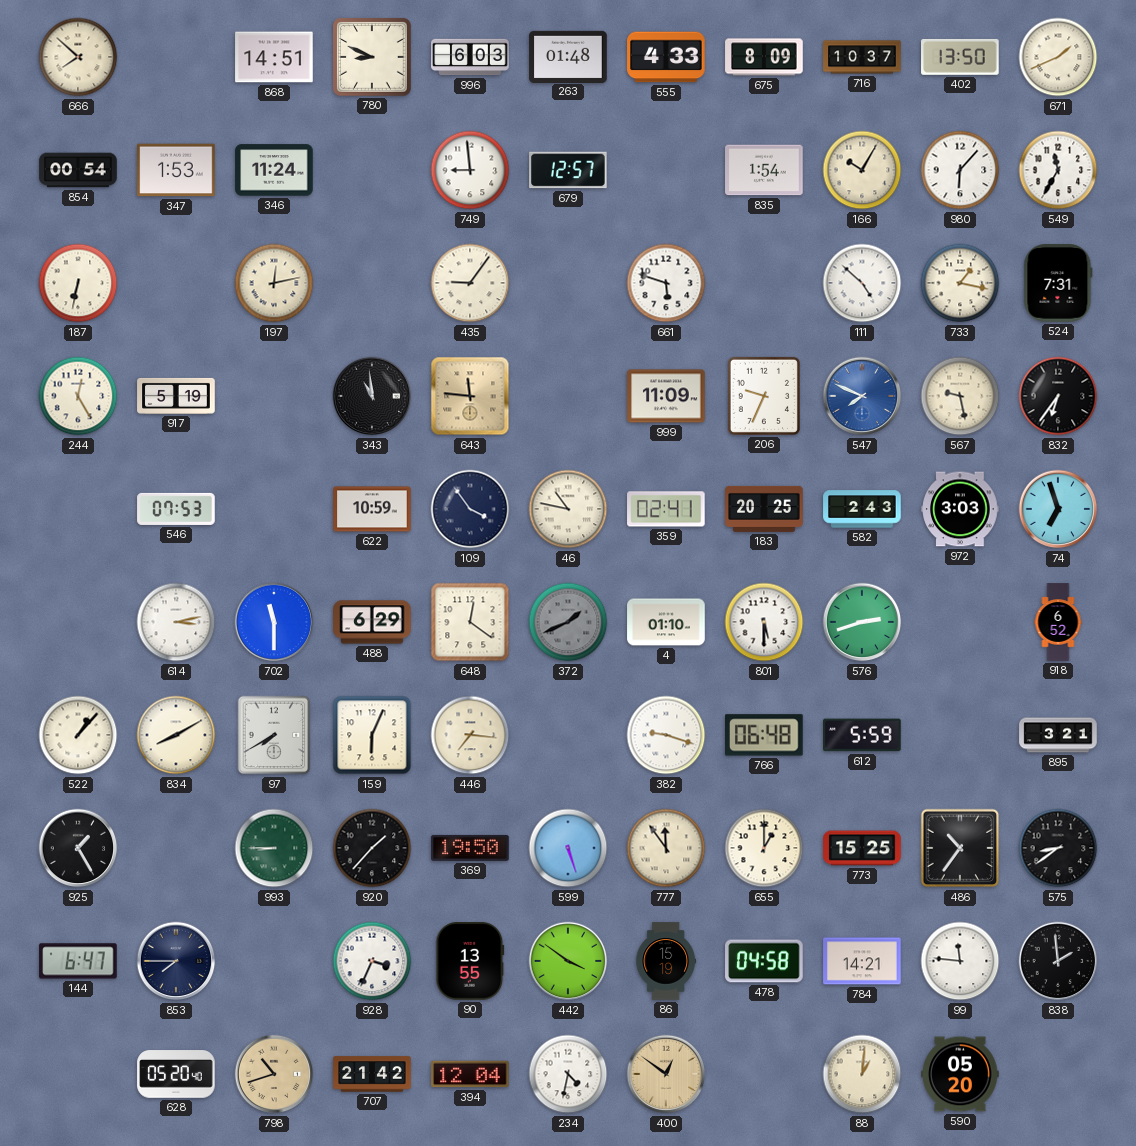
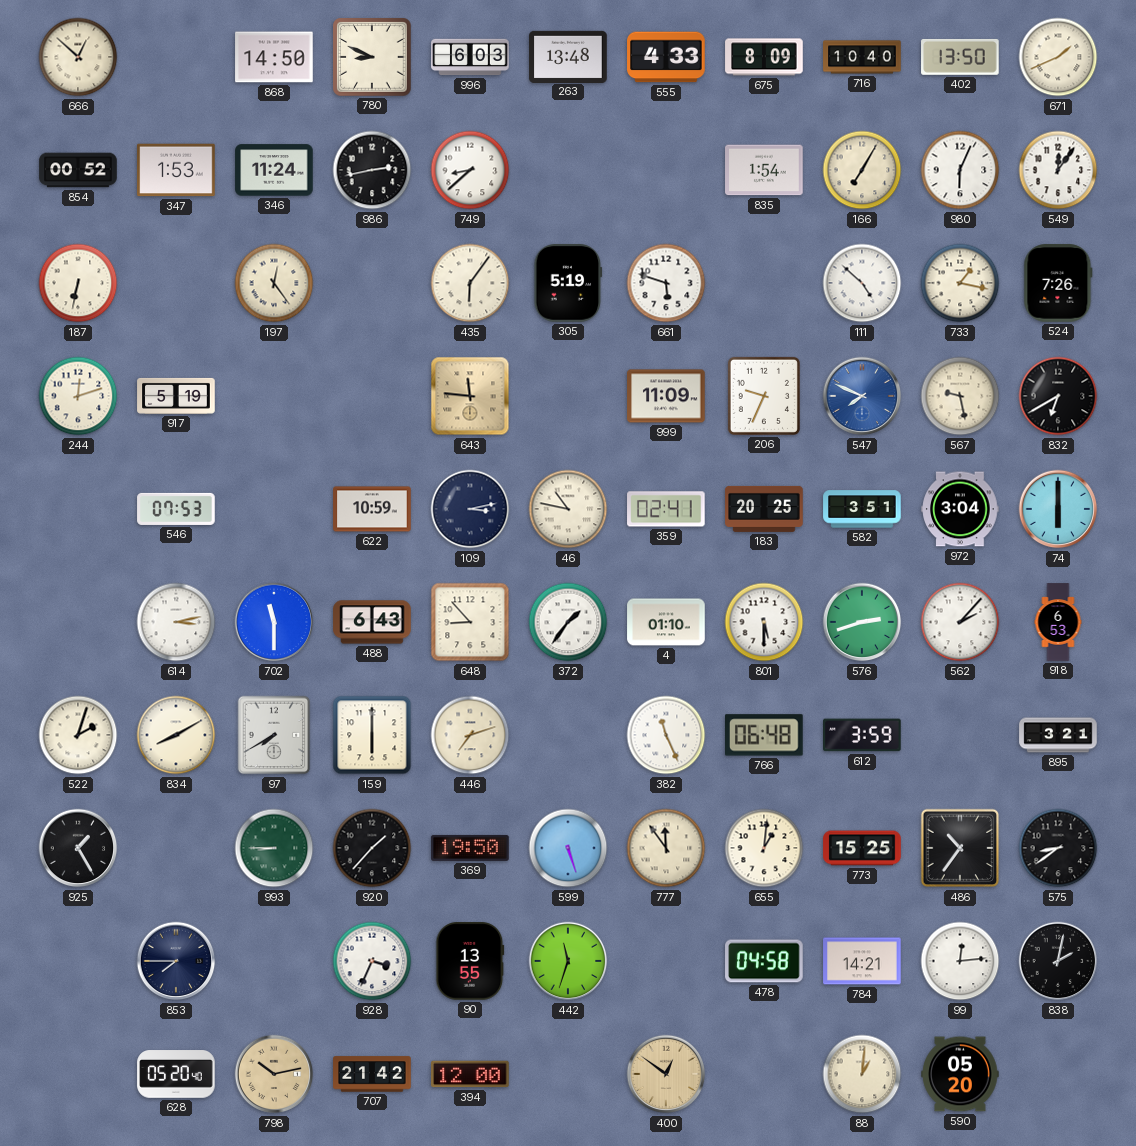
666: 7:52 -> 12:52 (78, 57)
868: 14:51 -> 14:50 (274, 57)
263: 01:48 -> 13:48 (568, 56)
716: 10:37 -> 10:40 (862, 57)
854: 00:54 -> 00:52 (78, 170)
986: none -> 2:43 (372, 170)
749: 8:59 -> 8:38 (470, 170)
679: 12:57 -> none (568, 170)
166: 10:05 -> 7:05 (862, 170)
980: 6:07 -> 6:04 (960, 170)
549: 11:35 -> 12:06 (1058, 170)
197: 12:13 -> 12:24 (274, 283)
435: 9:06 -> 6:06 (470, 283)
305: none -> 5:19 (568, 283)
524: 7:31 -> 7:26 (1058, 283)
244: 12:25 -> 12:12 (78, 396)
343: 10:59 -> none (372, 396)
832: 6:36 -> 6:40 (1058, 396)
109: 3:54 -> 3:13 (470, 509)
582: 2:43 -> 3:51 (862, 509)
972: 3:03 -> 3:04 (960, 509)
74: 6:57 -> 6:00 (1058, 509)
488: 6:29 -> 6:43 (372, 622)
648: 12:21 -> 8:53 (470, 622)
372: 1:41 -> 1:36 (568, 622)
372 dial: grey -> white (568, 622)
562: none -> 2:07 (960, 622)
918: 6:52 -> 6:53 (1058, 622)
522: 1:07 -> 2:03 (78, 735)
159: 6:04 -> 6:00 (372, 735)
446: 7:16 -> 7:12 (470, 735)
382: 9:18 -> 11:26 (666, 735)
612: 5:59 -> 3:59 (863, 735)
655: 1:00 -> 1:01 (764, 848)
144: 6:47 -> none (78, 961)
442: 3:51 -> 11:33 (568, 961)
86: 15:19 -> none (666, 961)
99: 11:46 -> 12:14 (960, 961)
838: 1:59 -> 2:02 (1058, 961)
798: 10:42 -> 10:13 (274, 1074)
394: 12:04 -> 12:00 (470, 1074)
234: 4:32 -> none (568, 1074)
